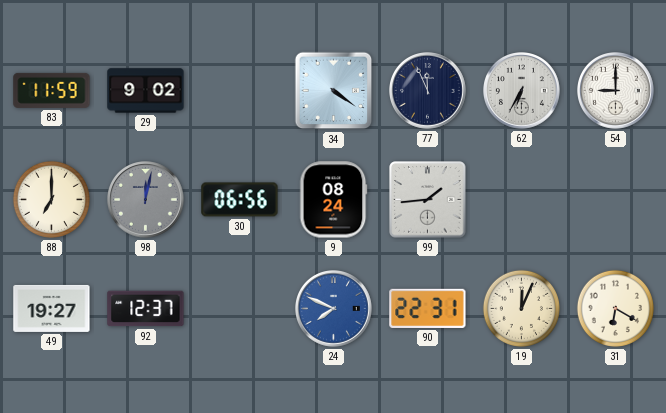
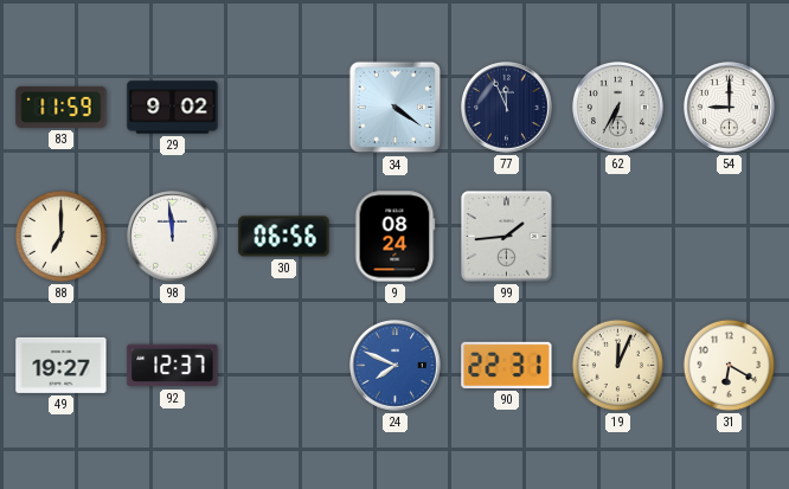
98: 12:02 -> 11:59 (173, 237)
98 dial: grey -> white (173, 237)
